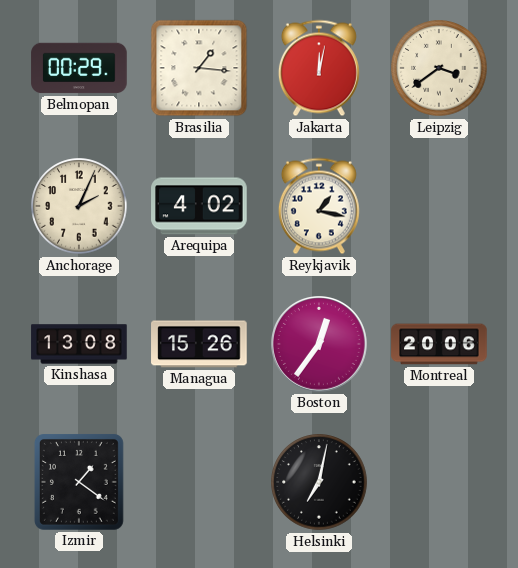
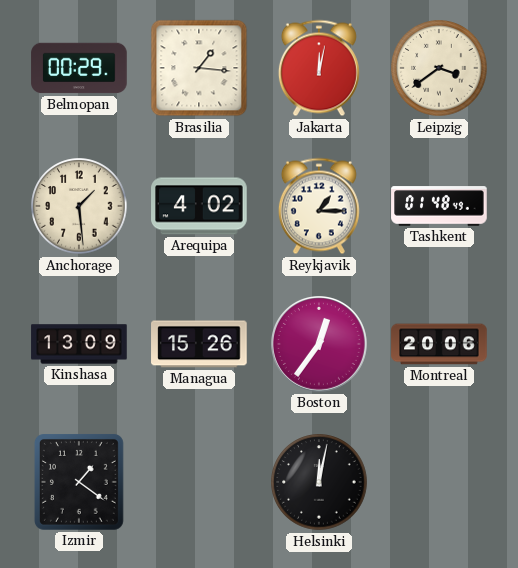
Anchorage: 2:04 -> 1:29 (79, 206)
Reykjavik: 1:17 -> 1:15 (319, 206)
Tashkent: none -> 01:48 (439, 206)
Kinshasa: 13:08 -> 13:09 (79, 344)
Helsinki: 7:02 -> 12:02 (319, 482)
